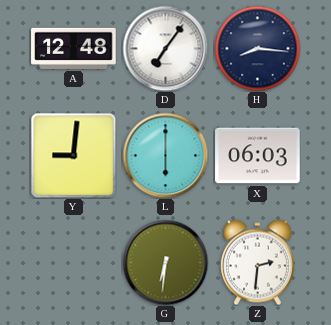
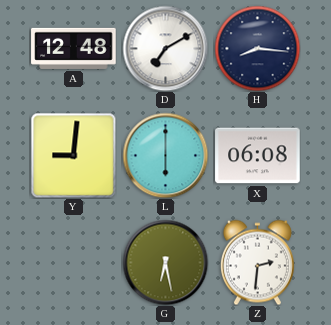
D: 7:06 -> 7:10 (165, 48)
X: 06:03 -> 06:08 (258, 156)
G: 6:31 -> 6:28 (165, 262)
